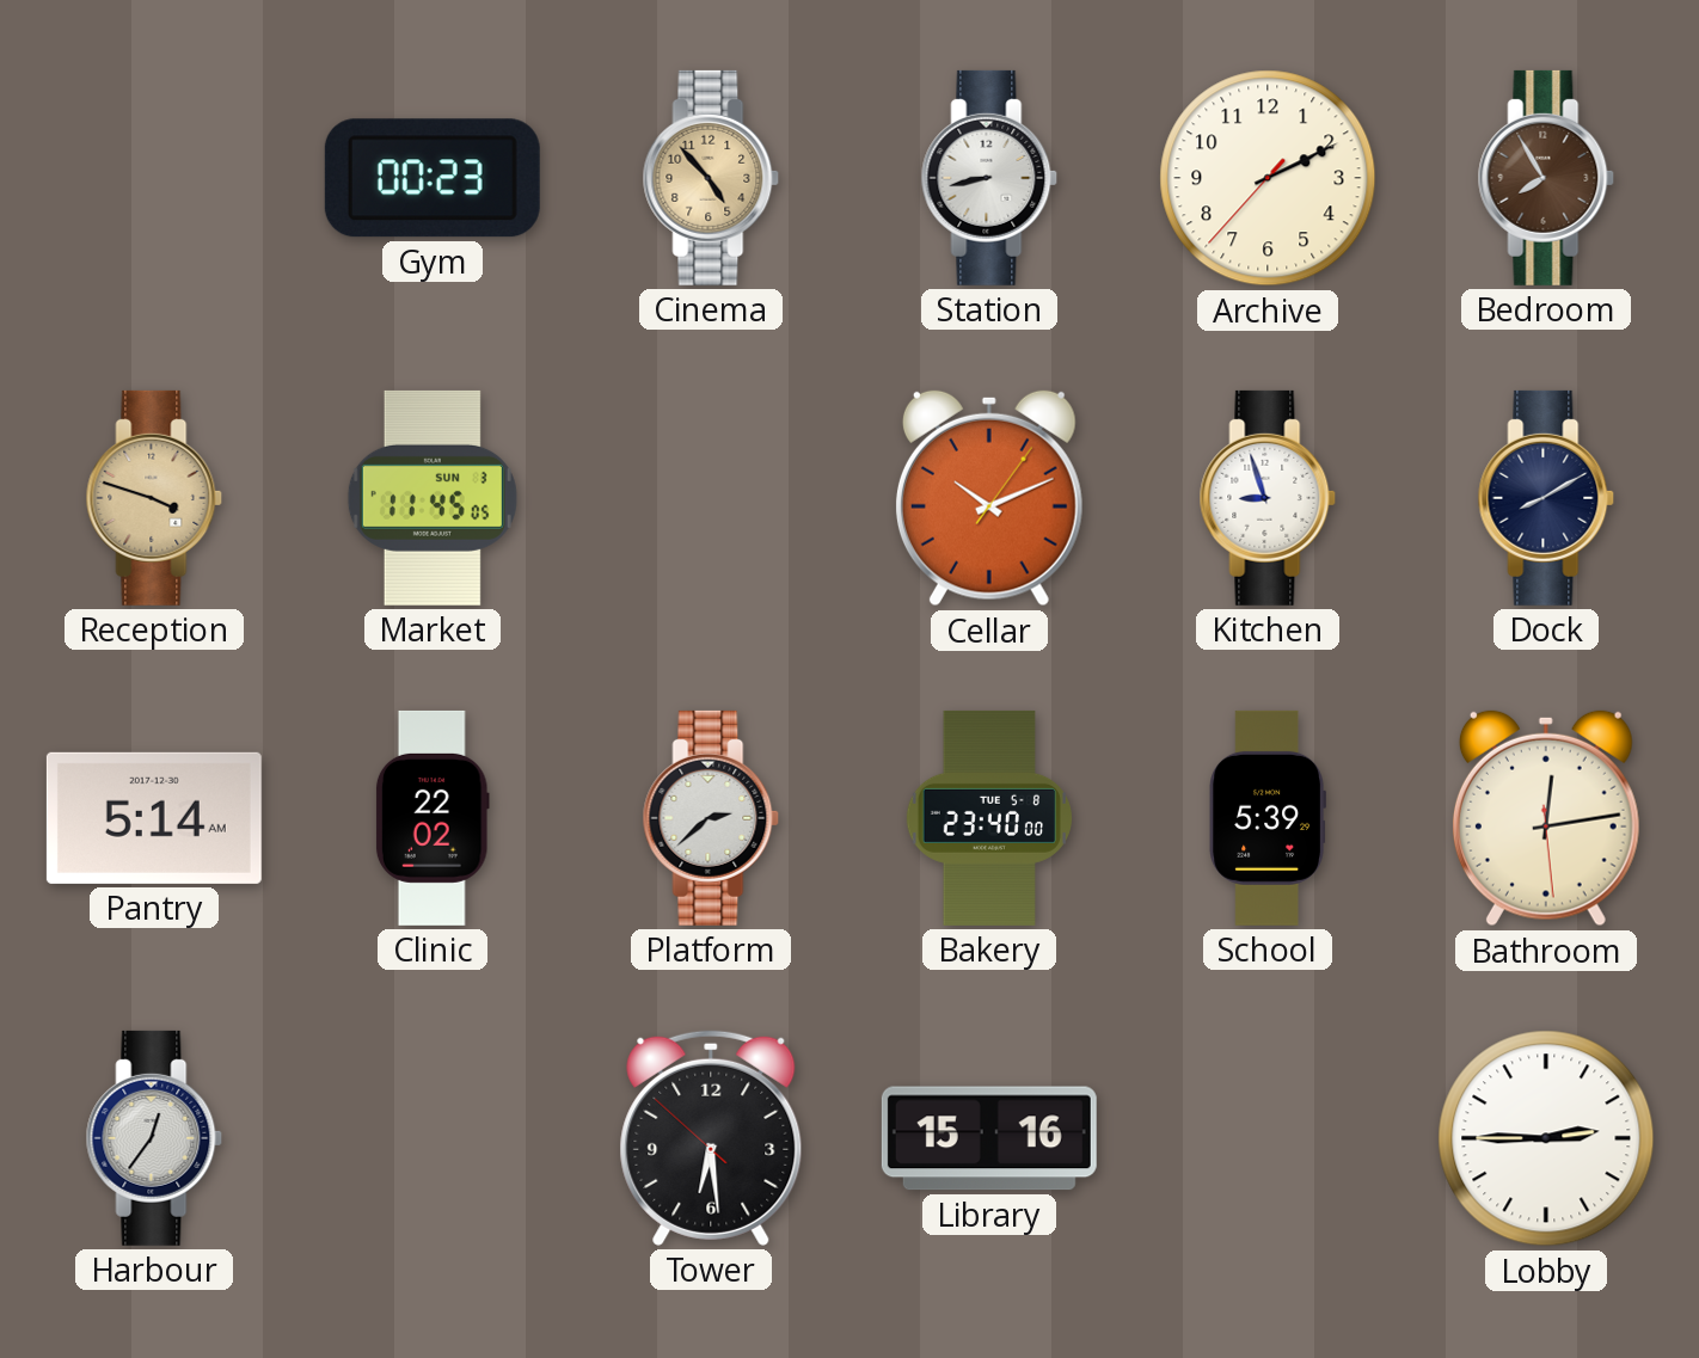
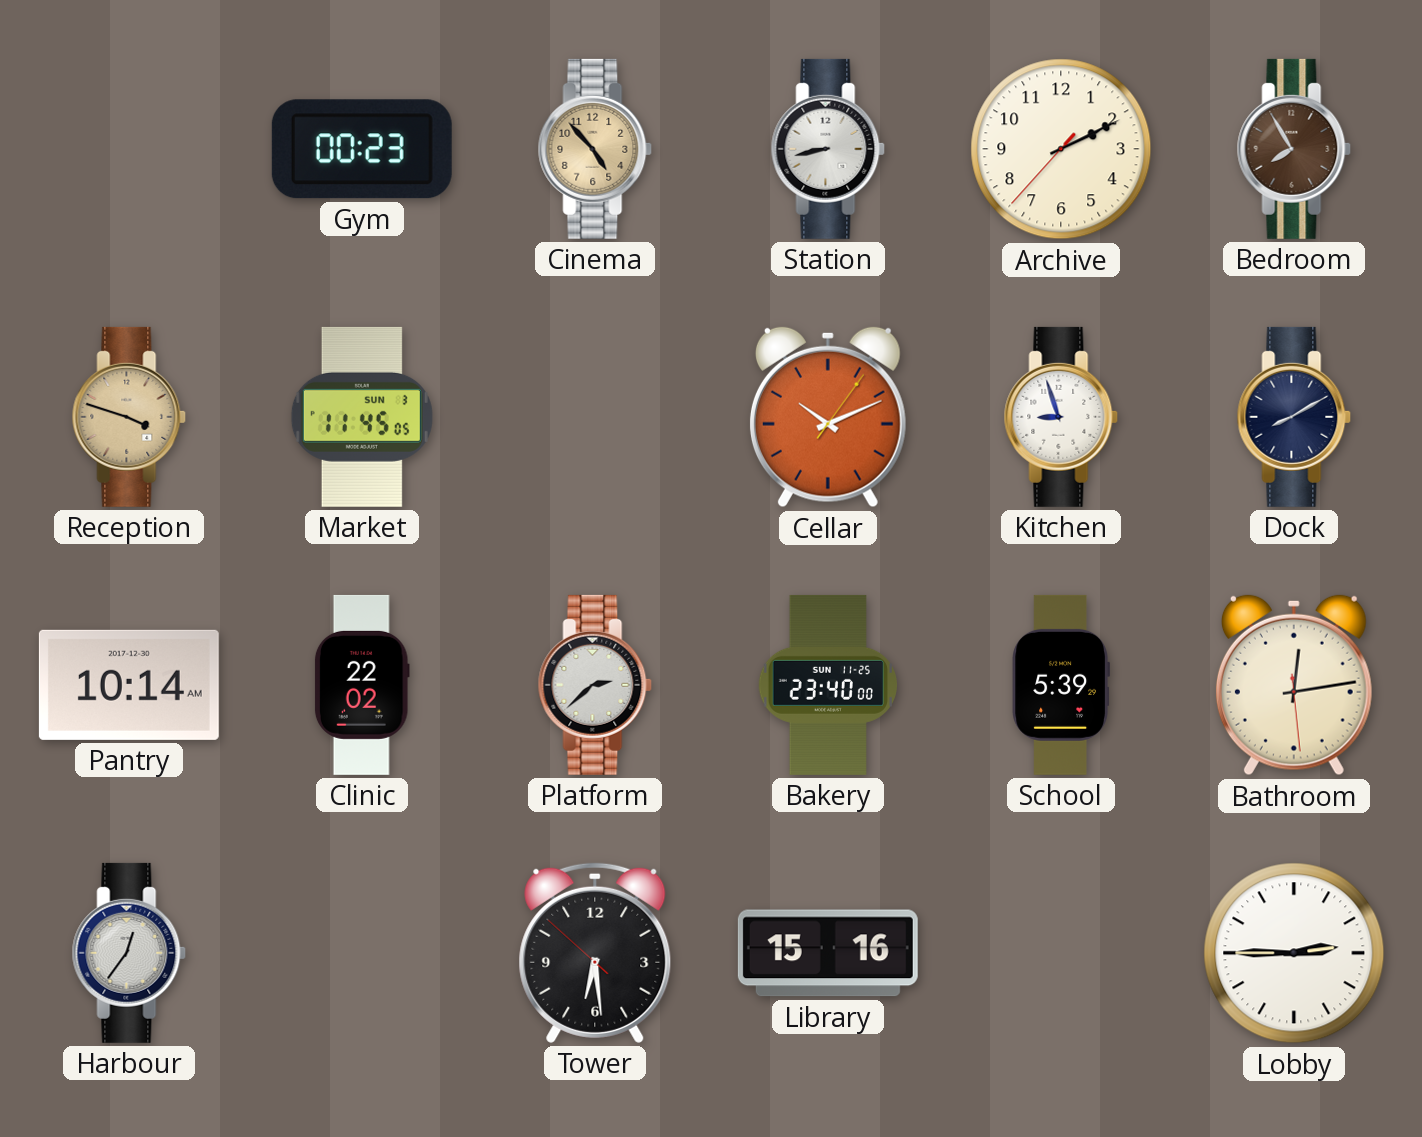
Pantry: 5:14 -> 10:14 (129, 685)
Bakery date: TUE 5-8 -> SUN 11-25 (827, 685)
